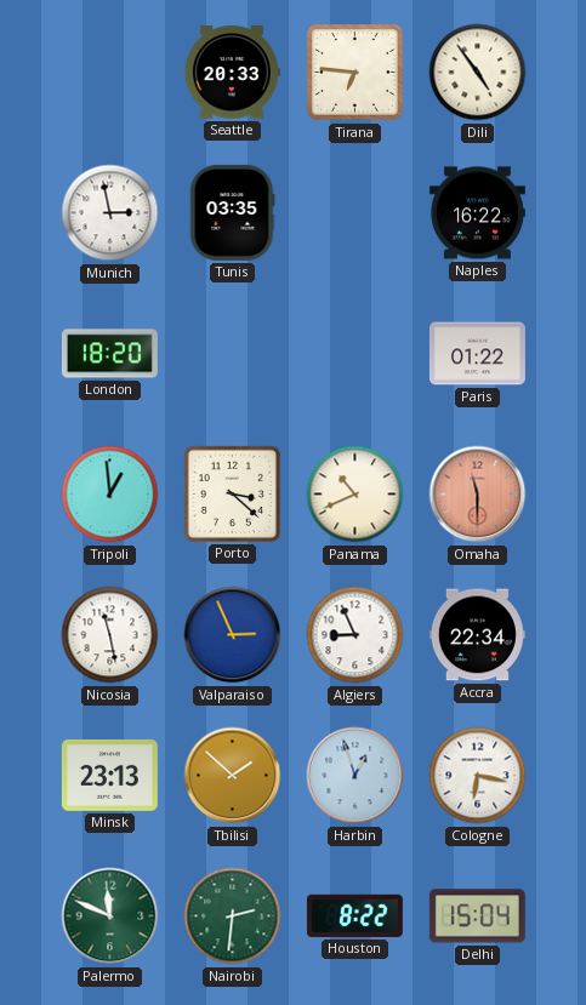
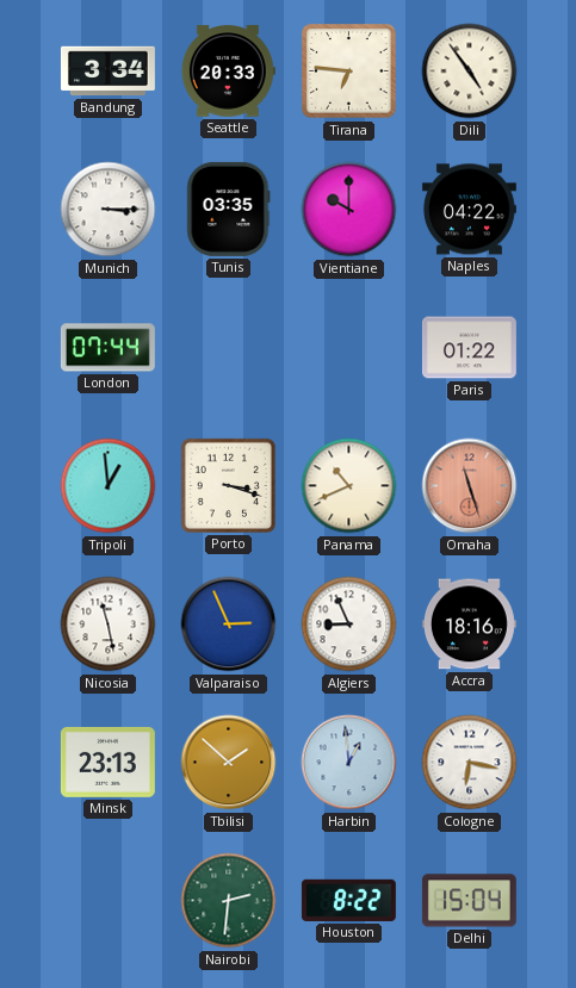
Bandung: none -> 3:34 (107, 72)
Munich: 2:58 -> 3:15 (109, 210)
Vientiane: none -> 10:00 (349, 210)
Naples: 16:22 -> 04:22 (469, 210)
London: 18:20 -> 07:44 (107, 348)
Porto: 3:22 -> 3:18 (228, 485)
Omaha: 11:30 -> 11:27 (470, 486)
Accra: 22:34 -> 18:16 (469, 625)
Harbin: 12:57 -> 12:59 (349, 763)
Palermo: 11:49 -> none (110, 917)
